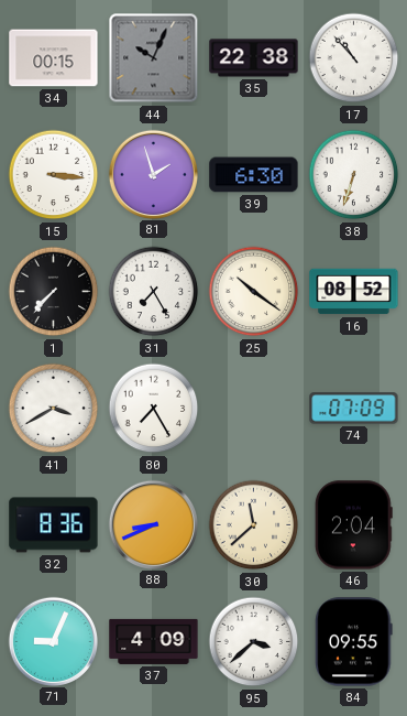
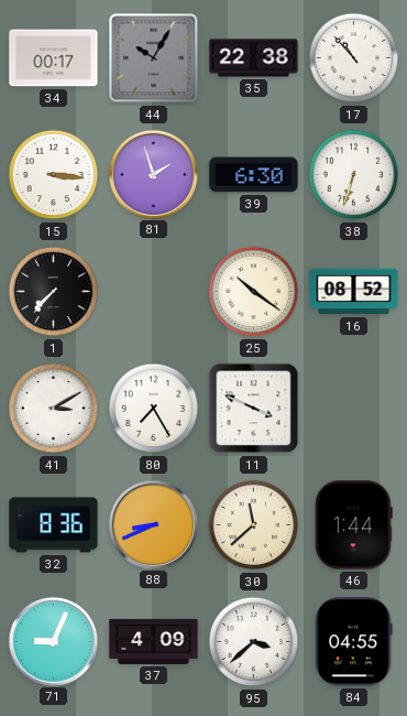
34: 00:15 -> 00:17 (54, 58)
44: 10:04 -> 10:05 (154, 58)
31: 7:25 -> none (154, 292)
41: 3:40 -> 3:10 (54, 409)
11: none -> 3:49 (254, 409)
74: 07:09 -> none (354, 409)
46: 2:04 -> 1:44 (353, 525)
84: 09:55 -> 04:55 (354, 642)
